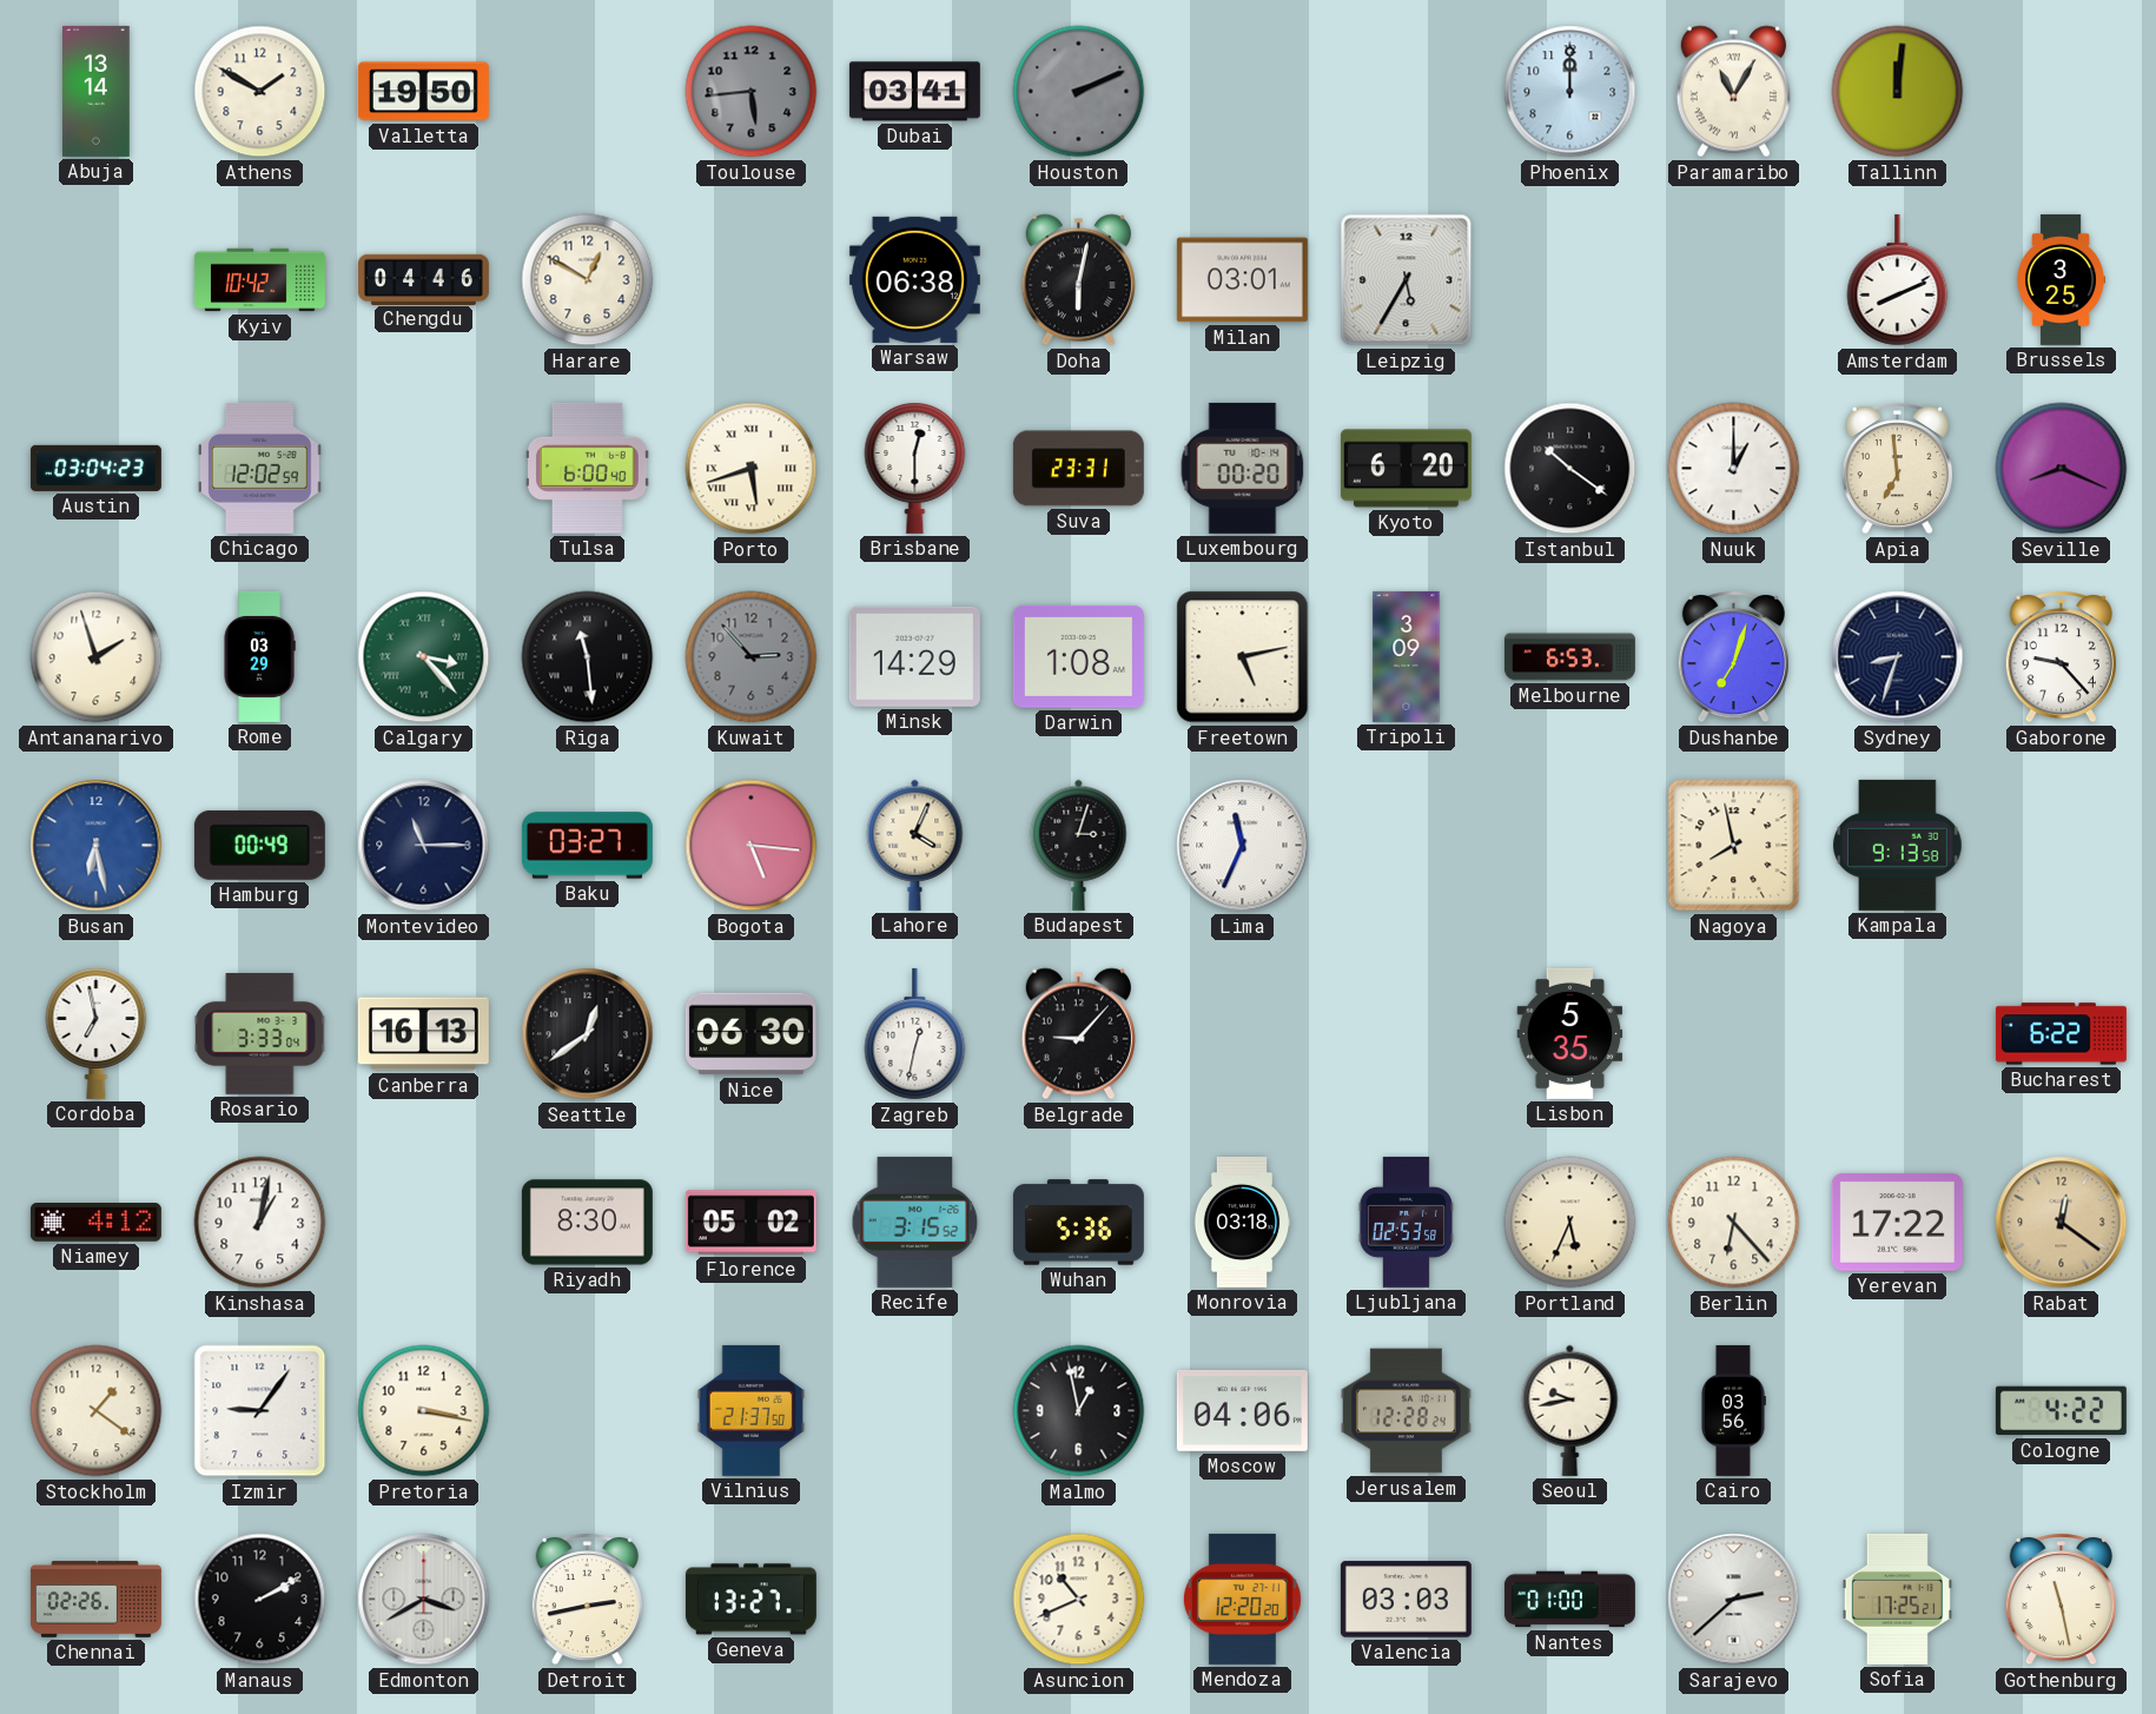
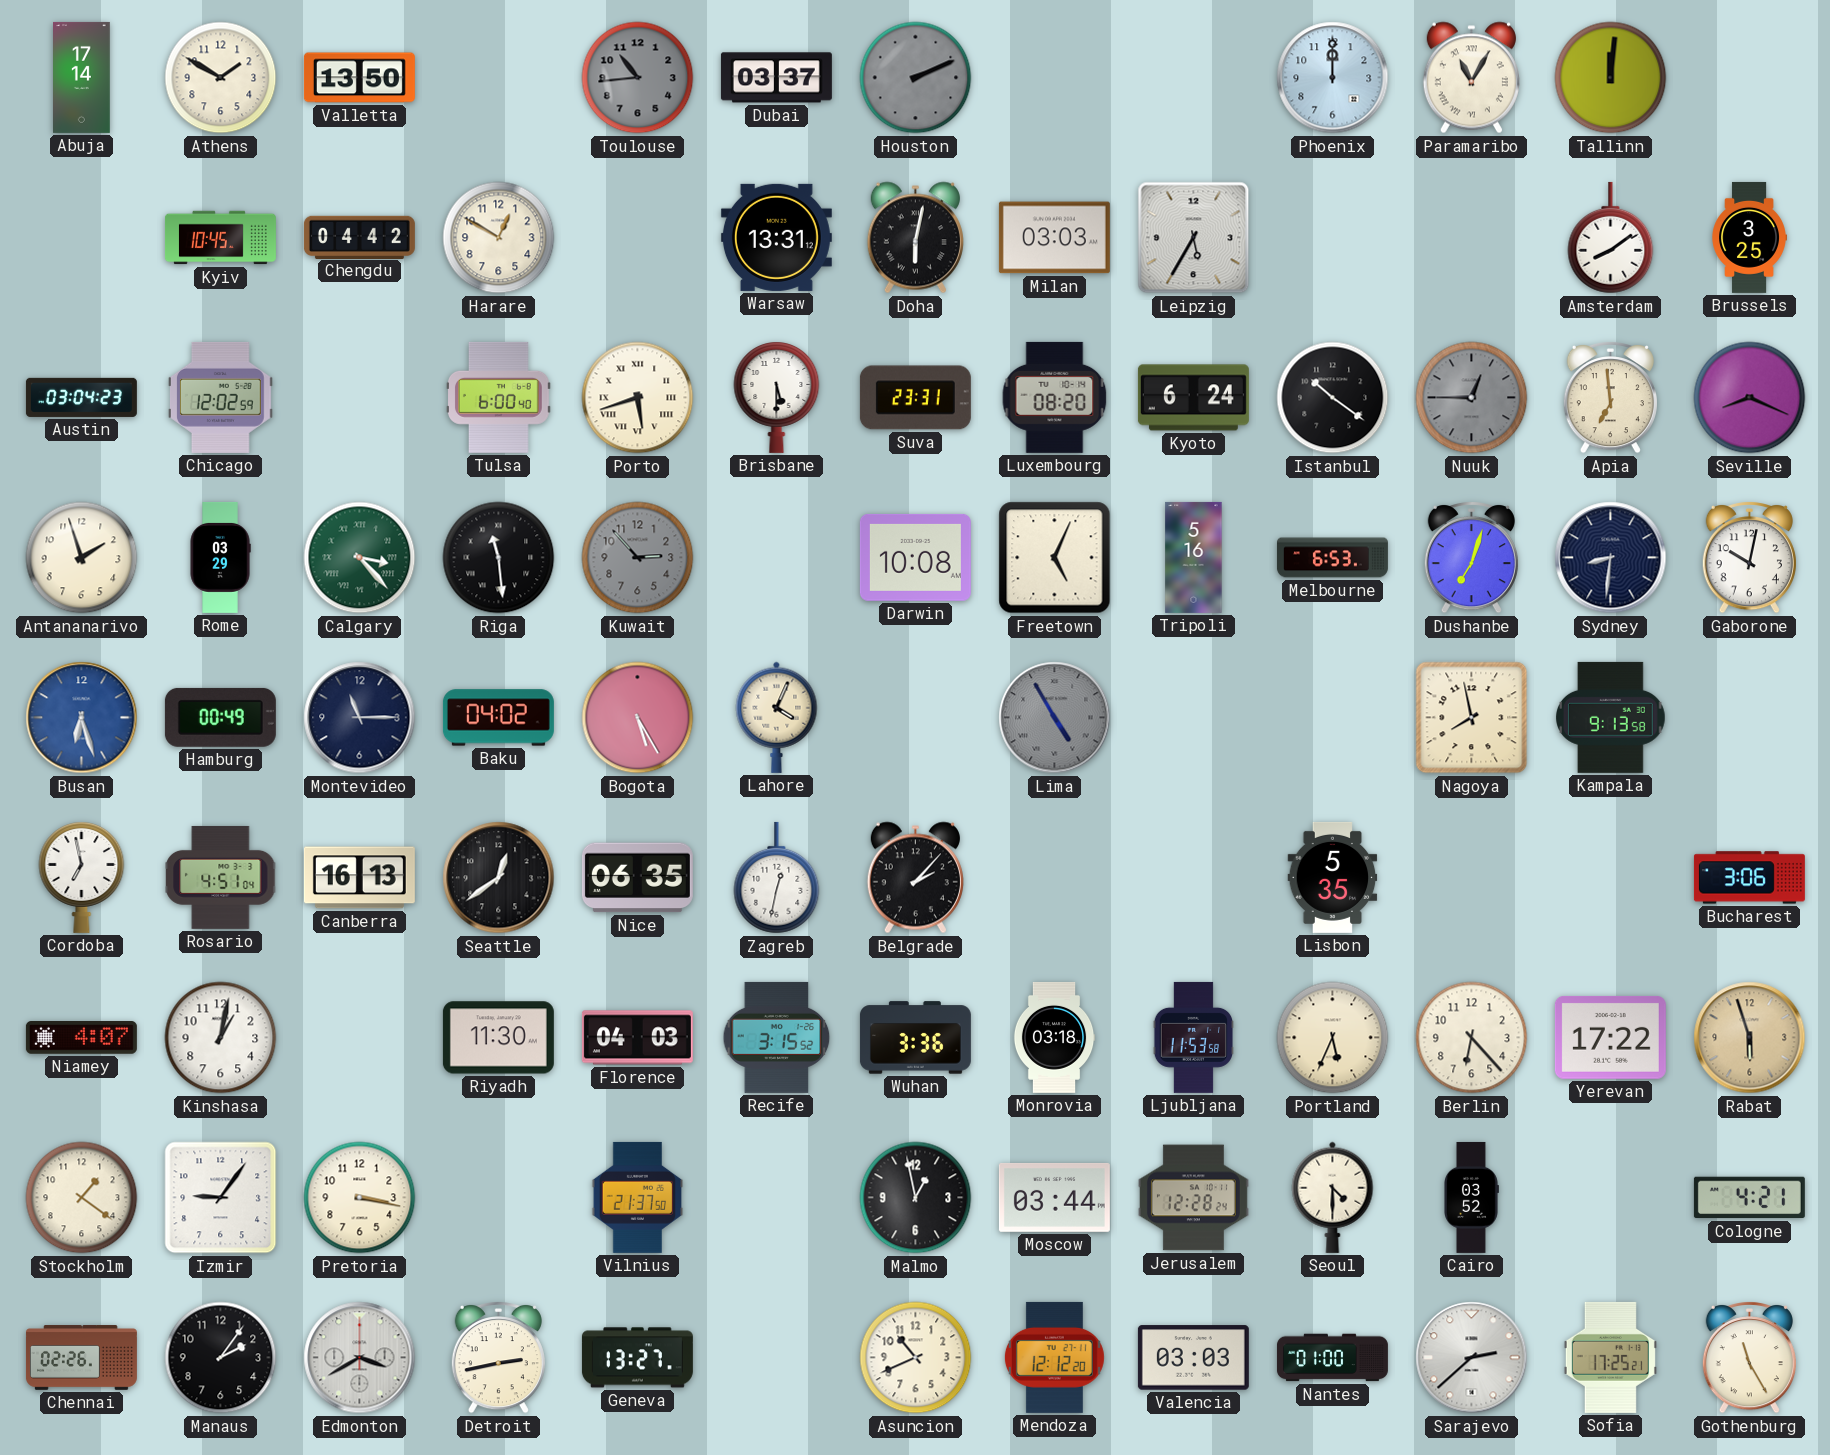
Abuja: 13:14 -> 17:14 (82, 77)
Valletta: 19:50 -> 13:50 (359, 78)
Toulouse: 5:44 -> 10:44 (638, 78)
Dubai: 03:41 -> 03:37 (776, 78)
Kyiv: 10:42 -> 10:45 (220, 238)
Chengdu: 04:46 -> 04:42 (359, 237)
Warsaw: 06:38 -> 13:31 (776, 237)
Milan: 03:01 -> 03:03 (1054, 238)
Amsterdam: 8:11 -> 8:09 (1611, 238)
Brisbane: 12:30 -> 5:30 (777, 397)
Luxembourg: 00:20 -> 08:20 (1055, 397)
Kyoto: 6:20 -> 6:24 (1193, 398)
Nuuk: 1:00 -> 12:45 (1472, 398)
Nuuk dial: white -> grey (1472, 398)
Minsk: 14:29 -> none (914, 656)
Darwin: 1:08 -> 10:08 (915, 557)
Freetown: 5:13 -> 5:04 (1055, 558)
Tripoli: 3:09 -> 5:16 (1194, 557)
Sydney: 8:33 -> 8:31 (1611, 558)
Gaborone: 9:23 -> 10:02 (1749, 558)
Busan: 6:28 -> 6:27 (82, 718)
Baku: 03:27 -> 04:02 (498, 718)
Bogota: 5:16 -> 5:25 (638, 718)
Budapest: 3:03 -> none (1079, 845)
Lima: 11:34 -> 4:55 (1055, 718)
Lima dial: white -> grey (1055, 718)
Rosario: 3:33 -> 4:51 (221, 877)
Nice: 06:30 -> 06:35 (637, 878)
Belgrade: 9:07 -> 2:07 (915, 878)
Bucharest: 6:22 -> 3:06 (1749, 878)
Niamey: 4:12 -> 4:07 (81, 1038)
Riyadh: 8:30 -> 11:30 (498, 1038)
Florence: 05:02 -> 04:03 (637, 1038)
Wuhan: 5:36 -> 3:36 (915, 1038)
Ljubljana: 02:53 -> 11:53 (1193, 1037)
Rabat: 12:21 -> 5:57 (1750, 1038)
Moscow: 04:06 -> 03:44 (1054, 1197)
Seoul: 9:43 -> 4:30 (1333, 1197)
Cairo: 03:56 -> 03:52 (1472, 1197)
Cologne: 4:22 -> 4:21 (1749, 1198)
Manaus: 2:10 -> 2:06 (221, 1358)
Mendoza: 12:20 -> 12:12 (1054, 1357)
Gothenburg: 11:28 -> 11:25 (1749, 1358)
